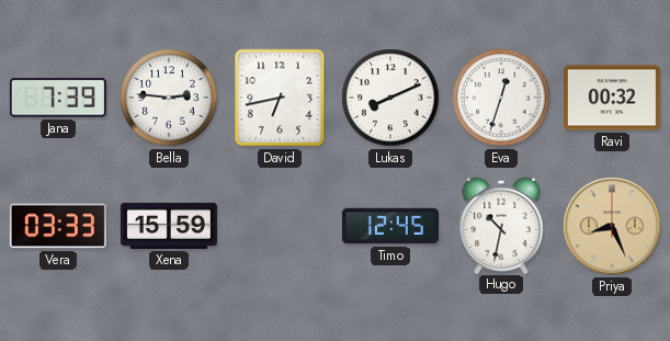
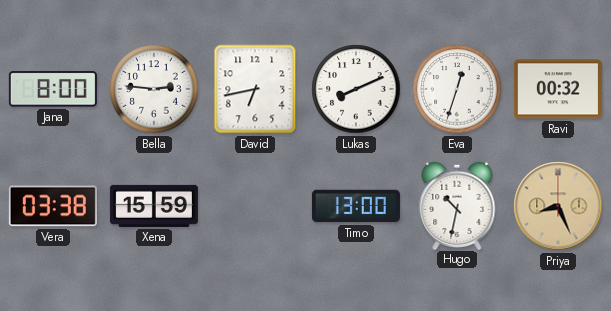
Jana: 7:39 -> 8:00 (53, 89)
Vera: 03:33 -> 03:38 (53, 206)
Timo: 12:45 -> 13:00 (356, 206)
